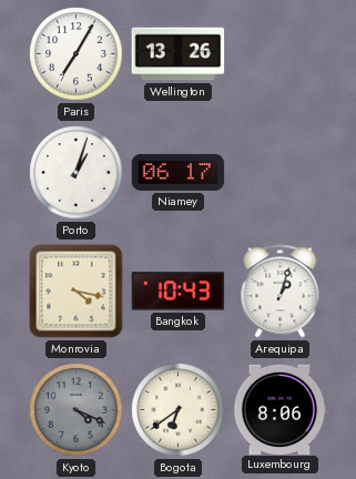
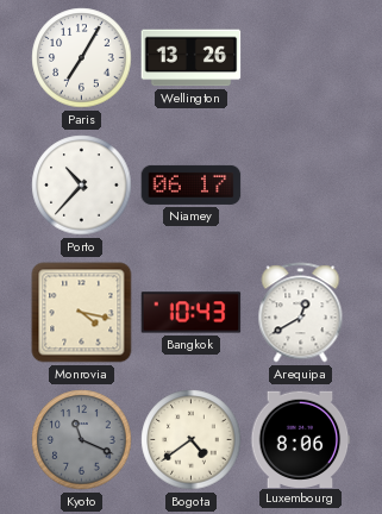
Porto: 1:03 -> 10:37 (82, 186)
Arequipa: 1:03 -> 12:40 (301, 313)
Kyoto: 4:19 -> 11:19 (82, 440)
Bogota: 6:39 -> 4:39 (192, 440)
